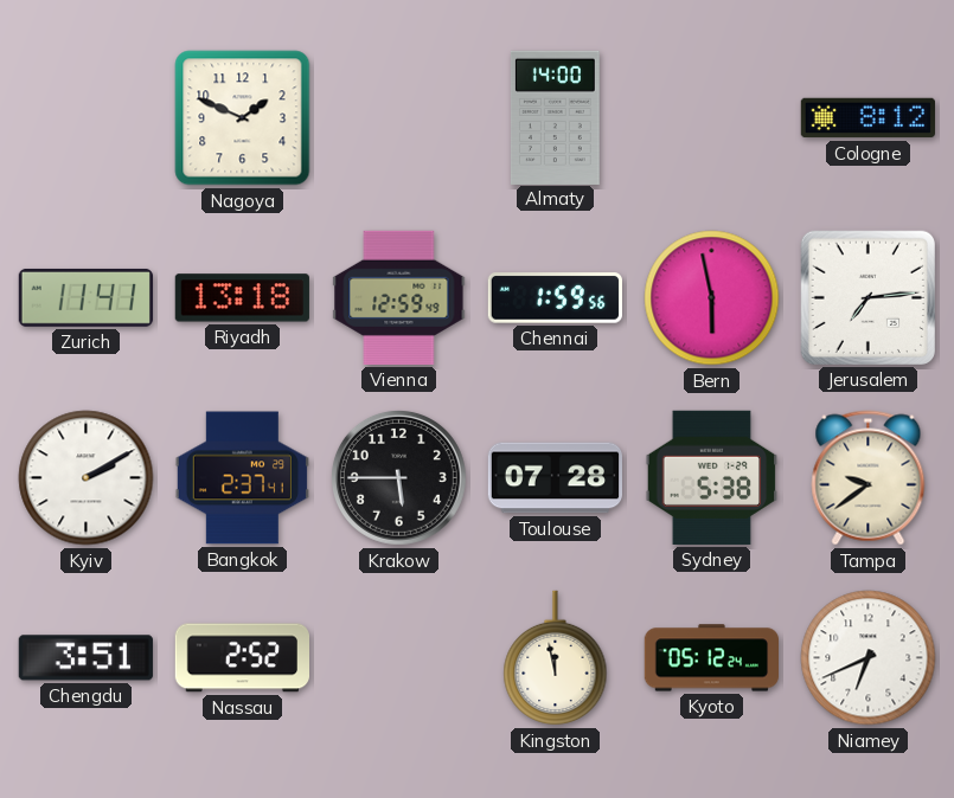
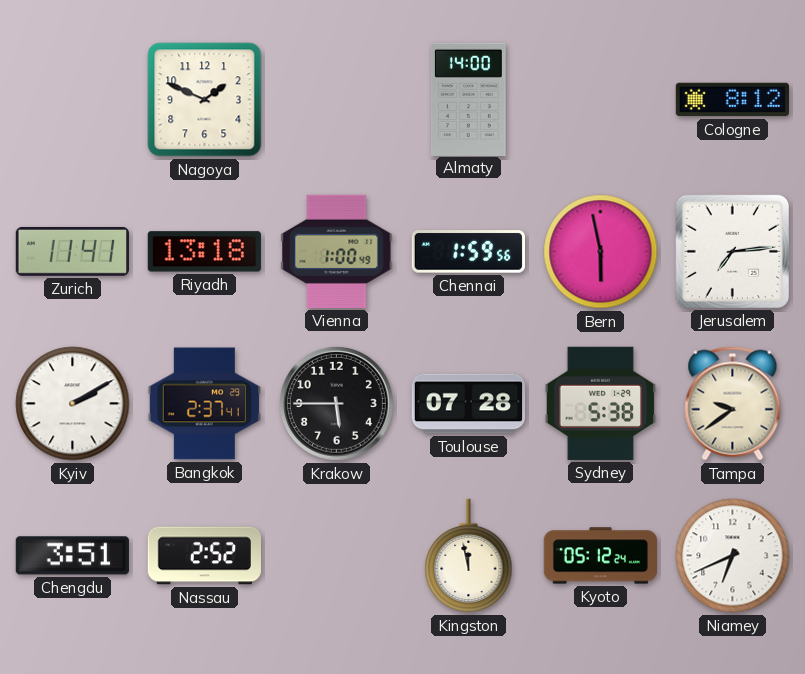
Vienna: 12:59 -> 1:00 (337, 251)
